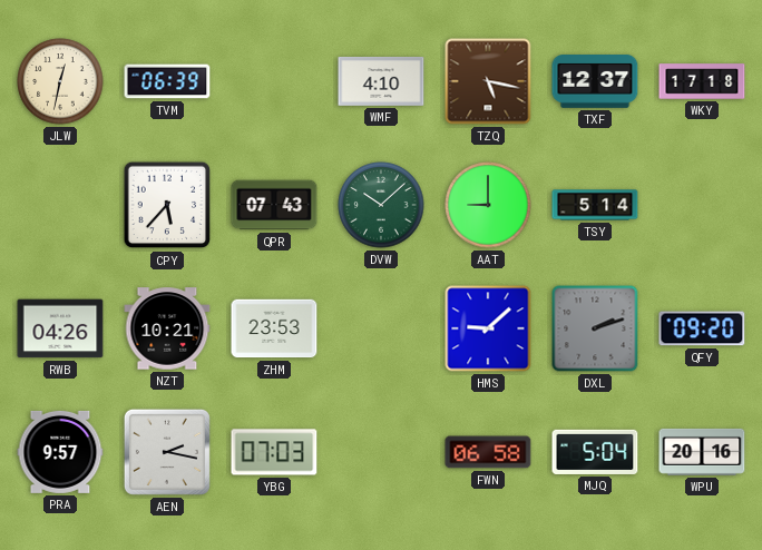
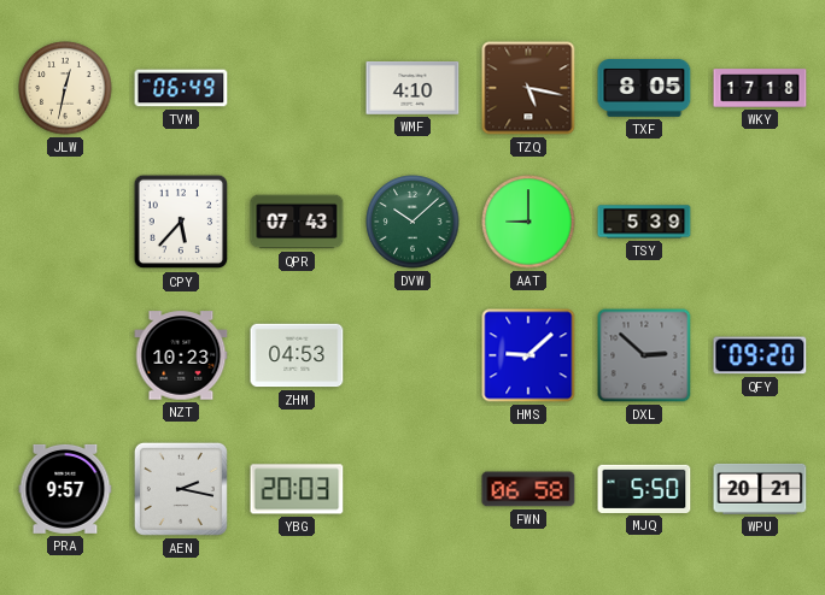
TVM: 06:39 -> 06:49 (181, 88)
TXF: 12:37 -> 8:05 (644, 89)
TSY: 5:14 -> 5:39 (644, 222)
RWB: 04:26 -> none (60, 328)
NZT: 10:21 -> 10:23 (181, 355)
ZHM: 23:53 -> 04:53 (297, 355)
DXL: 2:12 -> 2:52 (644, 355)
YBG: 07:03 -> 20:03 (297, 489)
MJQ: 5:04 -> 5:50 (644, 489)
WPU: 20:16 -> 20:21 (760, 489)
